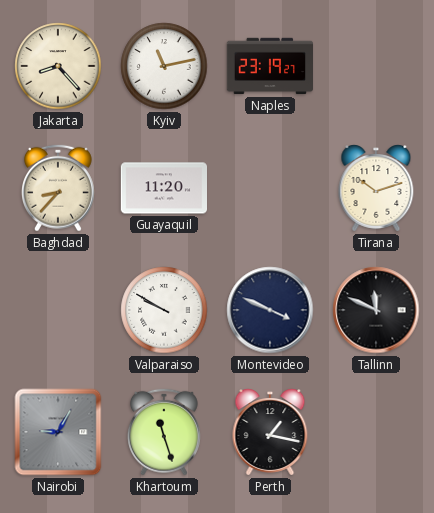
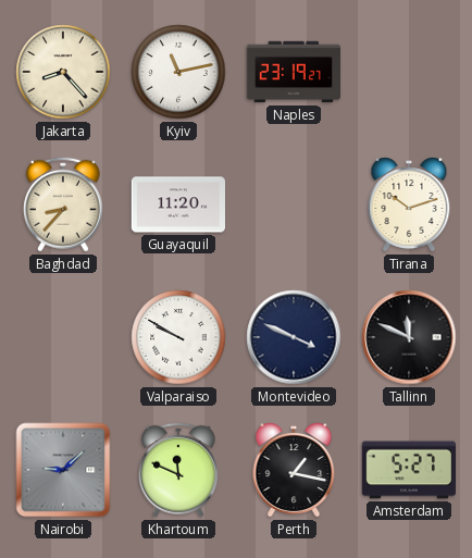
Nairobi: 9:05 -> 9:08 (63, 470)
Khartoum: 11:27 -> 11:49 (178, 470)
Amsterdam: none -> 5:27 (408, 470)
